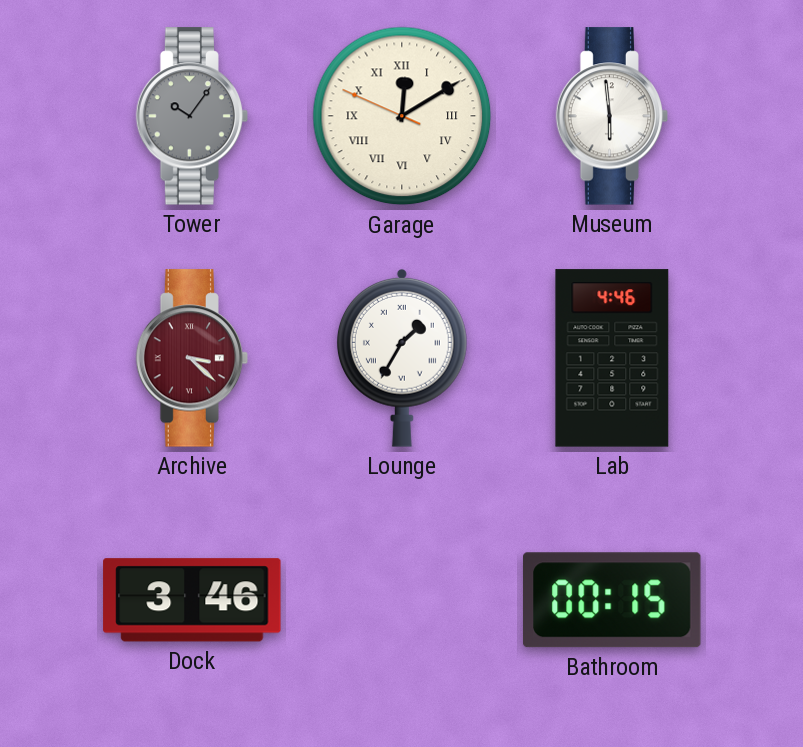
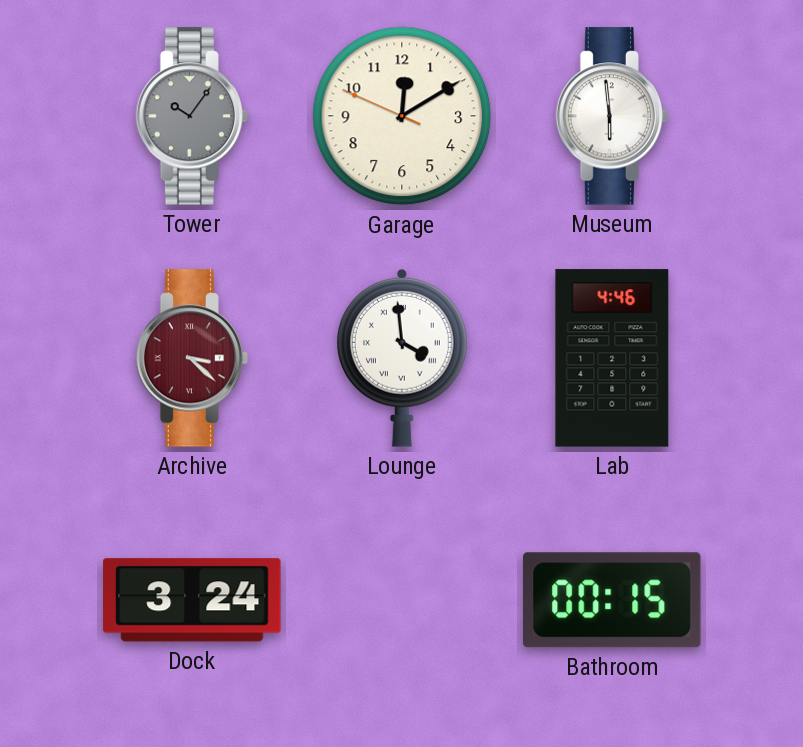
Garage numerals: Roman -> Arabic (402, 116)
Lounge: 1:35 -> 3:59 (402, 358)
Dock: 3:46 -> 3:24 (192, 600)
